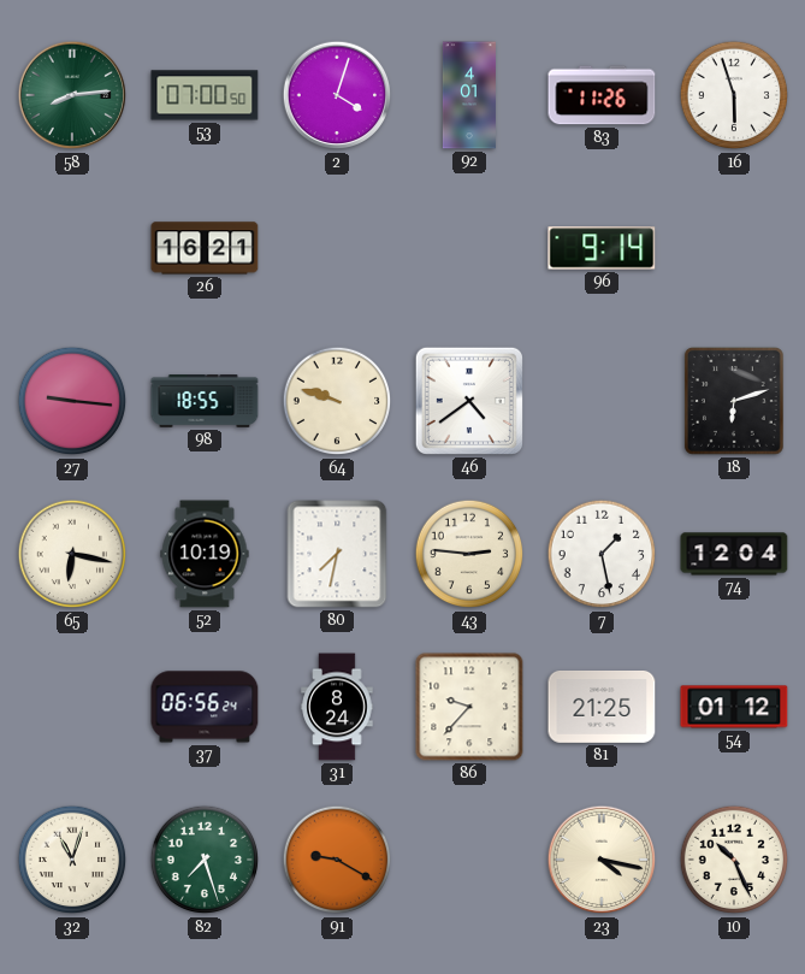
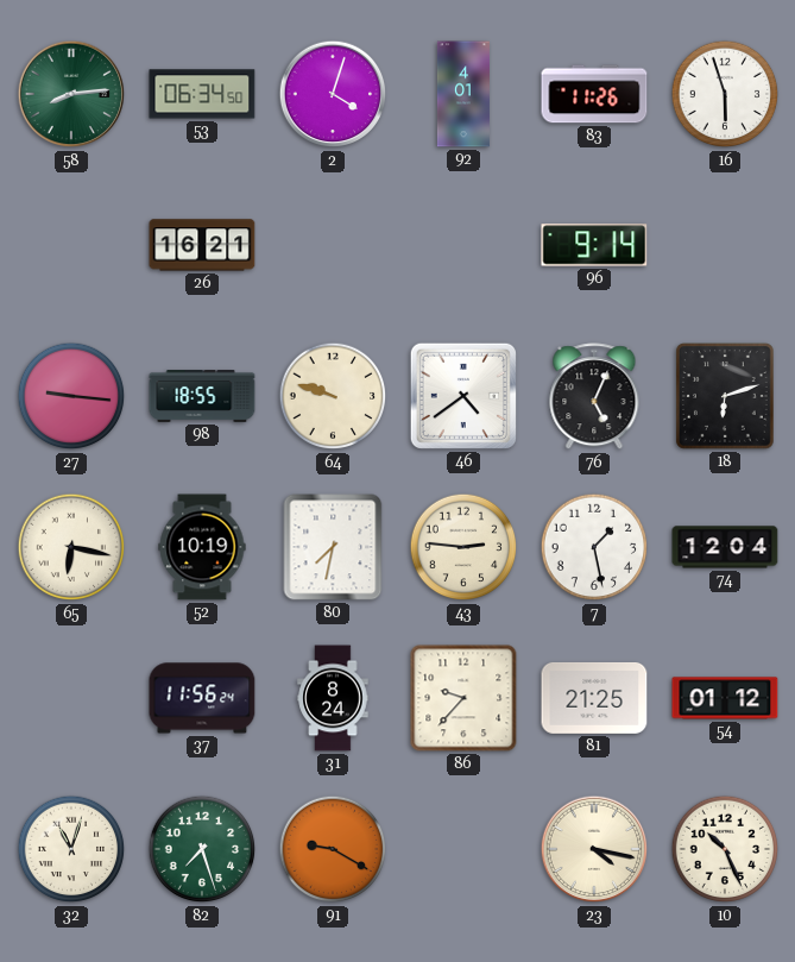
53: 07:00 -> 06:34 (202, 94)
76: none -> 5:04 (594, 397)
37: 06:56 -> 11:56 (202, 698)
